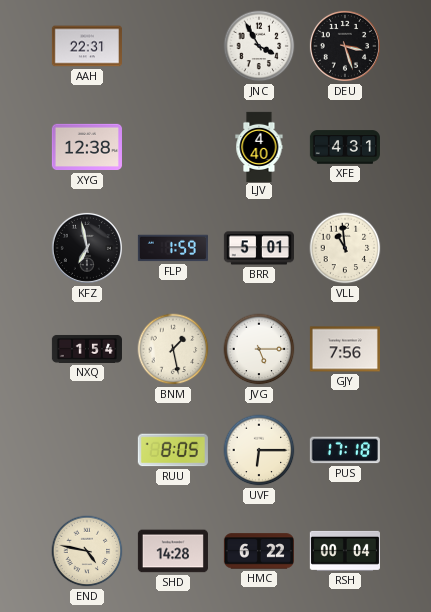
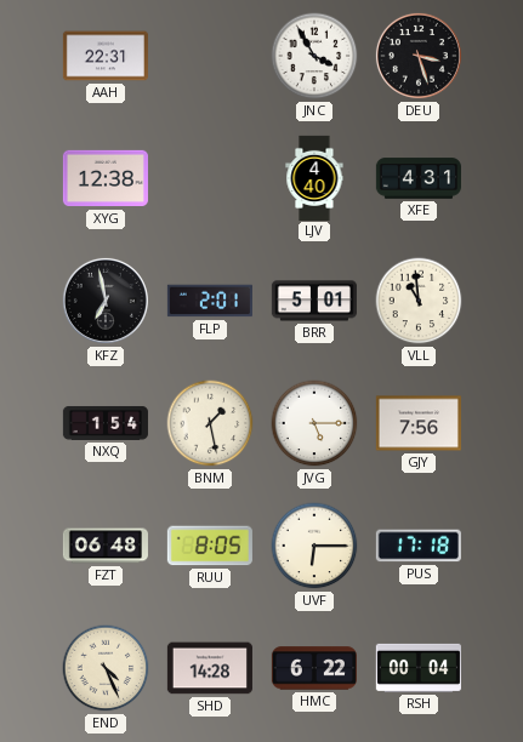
FLP: 1:59 -> 2:01 (210, 301)
FZT: none -> 06:48 (106, 546)
END: 4:47 -> 4:26 (106, 668)
